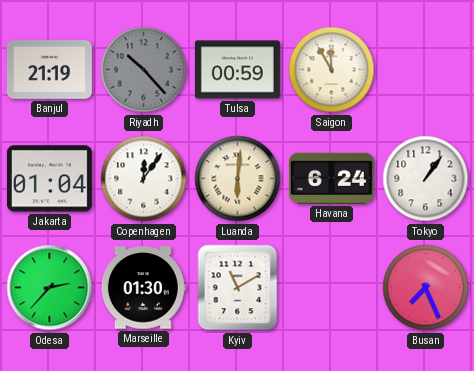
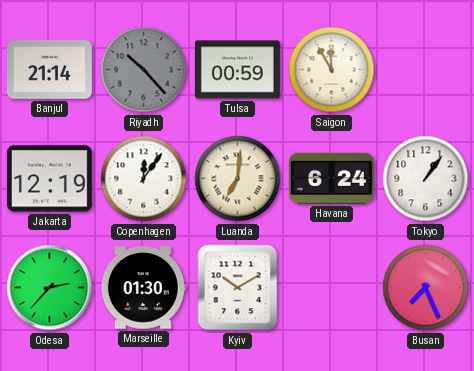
Banjul: 21:19 -> 21:14 (49, 70)
Jakarta: 01:04 -> 12:19 (49, 179)
Luanda: 6:01 -> 7:01 (238, 179)
Kyiv: 11:10 -> 10:10 (238, 288)
